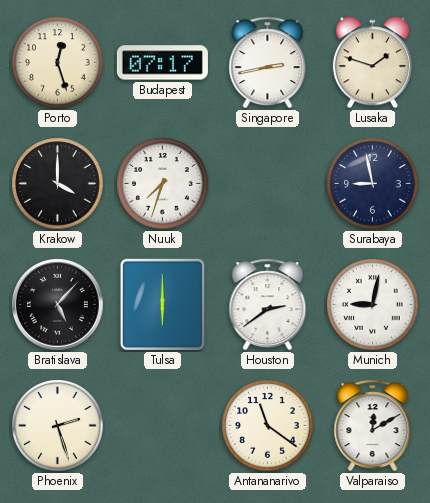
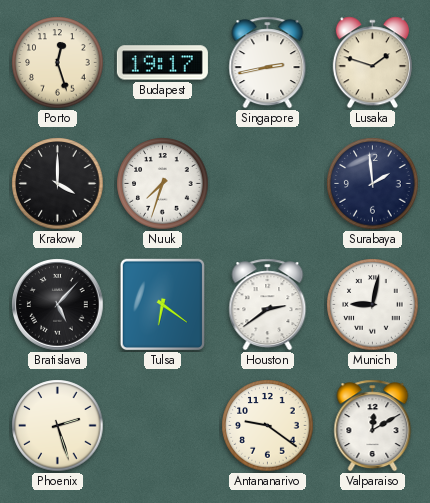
Budapest: 07:17 -> 19:17 (162, 63)
Surabaya: 8:58 -> 1:59 (373, 184)
Tulsa: 6:00 -> 6:21 (162, 305)
Antananarivo: 11:21 -> 9:21 (268, 426)
